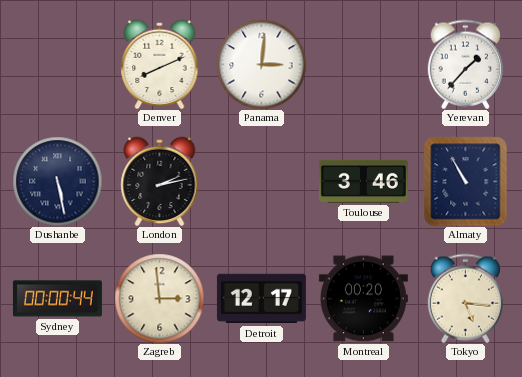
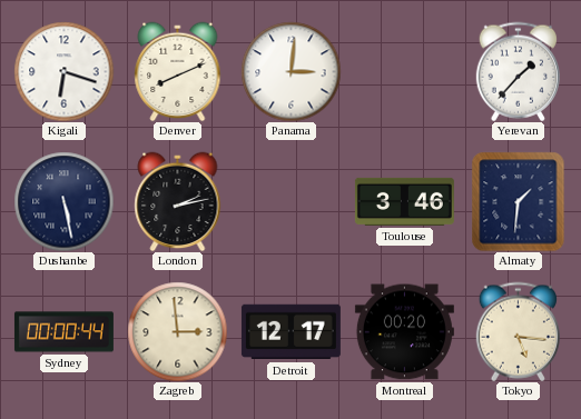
Kigali: none -> 6:18 (63, 71)
Almaty: 10:55 -> 1:31 (519, 201)
